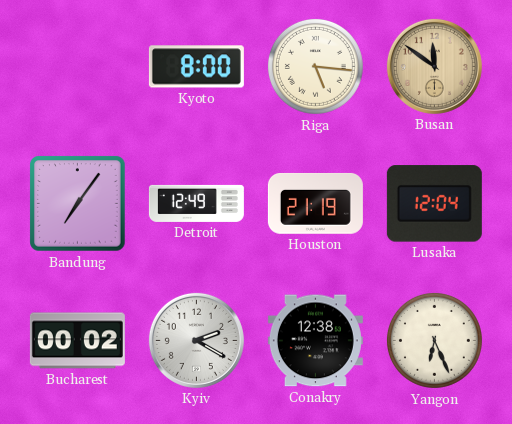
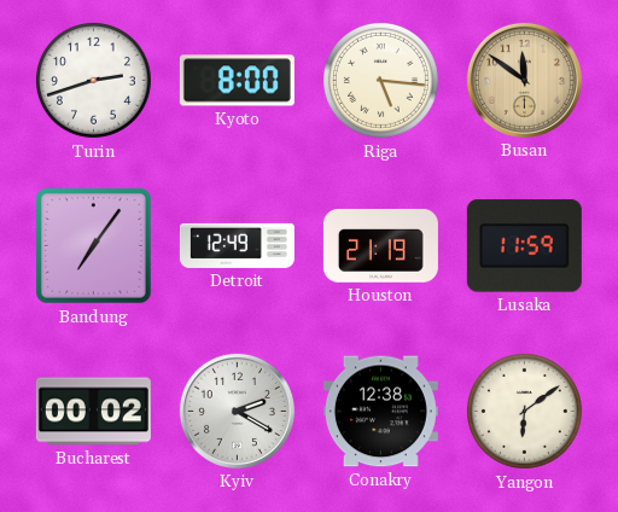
Turin: none -> 2:42 (93, 80)
Lusaka: 12:04 -> 11:59 (524, 246)
Yangon: 6:26 -> 6:09 (524, 411)
